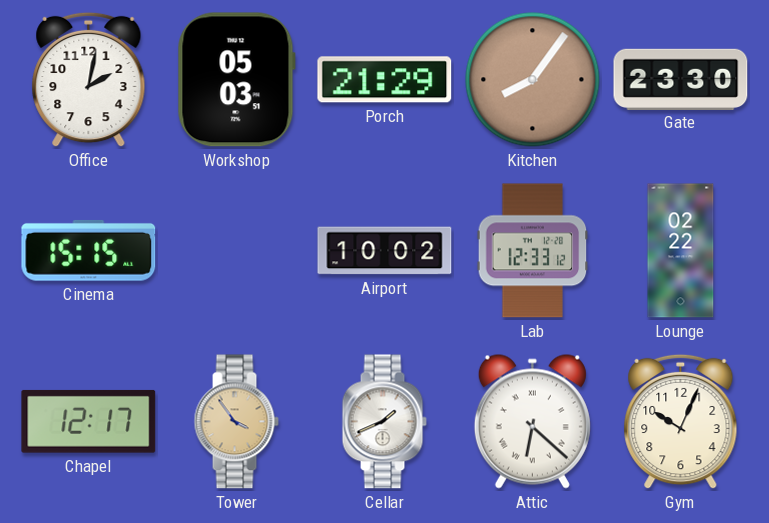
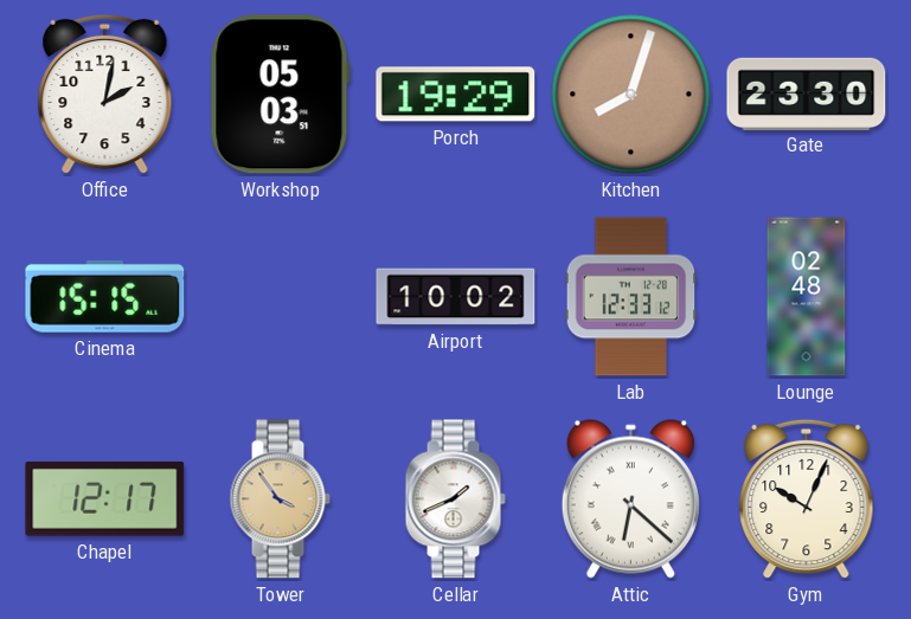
Porch: 21:29 -> 19:29 (456, 95)
Kitchen: 8:06 -> 8:03 (631, 95)
Lounge: 02:22 -> 02:48 (807, 297)
